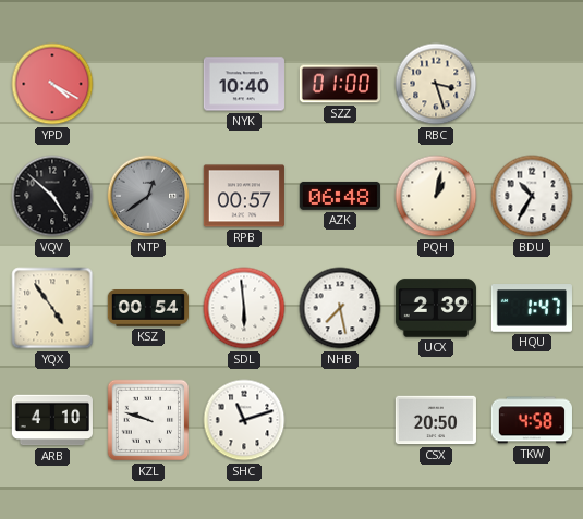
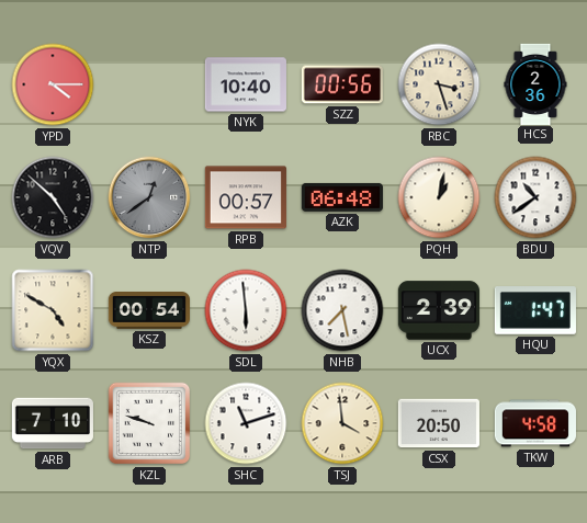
YPD: 4:20 -> 4:15 (53, 84)
SZZ: 01:00 -> 00:56 (342, 84)
HCS: none -> 2:36 (535, 83)
BDU: 10:35 -> 10:39 (535, 197)
YQX: 4:54 -> 4:50 (53, 310)
ARB: 4:10 -> 7:10 (53, 423)
TSJ: none -> 3:59 (342, 423)
